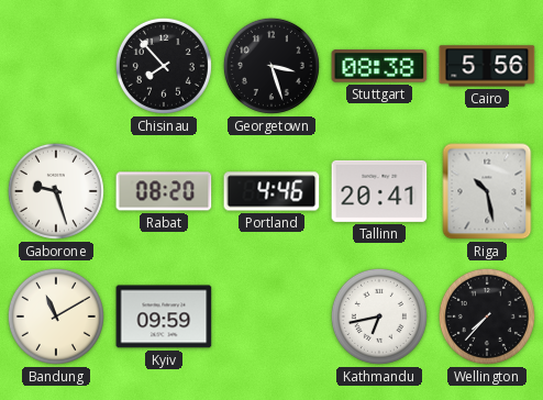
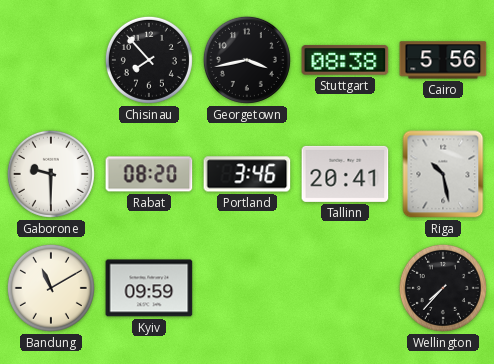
Georgetown: 3:27 -> 3:43 (247, 60)
Gaborone: 9:27 -> 9:30 (51, 174)
Portland: 4:46 -> 3:46 (247, 174)
Kathmandu: 6:43 -> none (379, 316)
